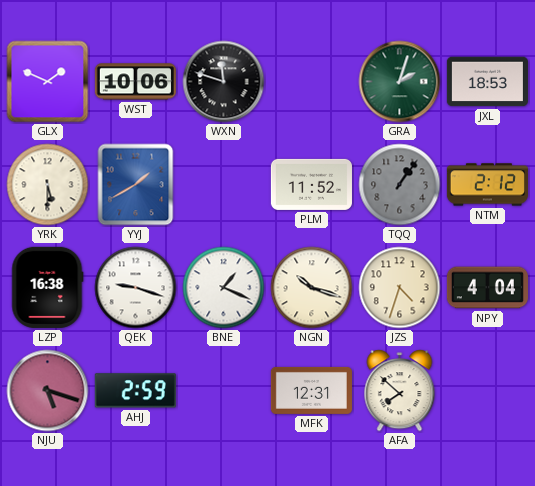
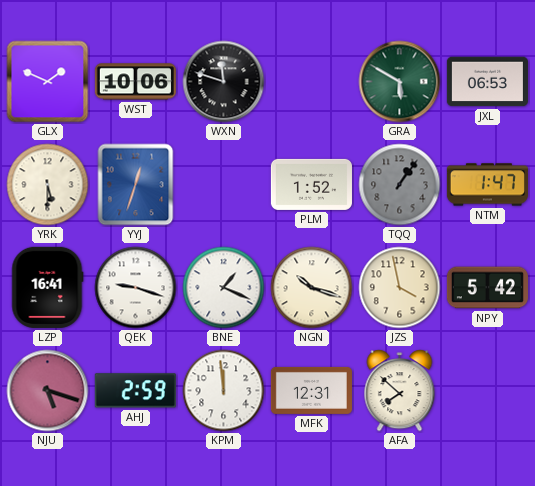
GRA: 2:03 -> 5:50 (400, 82)
JXL: 18:53 -> 06:53 (487, 82)
YYJ: 1:40 -> 12:33 (136, 185)
PLM: 11:52 -> 1:52 (311, 184)
NTM: 2:12 -> 1:47 (487, 185)
LZP: 16:38 -> 16:41 (48, 287)
JZS: 4:33 -> 3:58 (400, 288)
NPY: 4:04 -> 5:42 (487, 288)
KPM: none -> 11:59 (224, 391)
